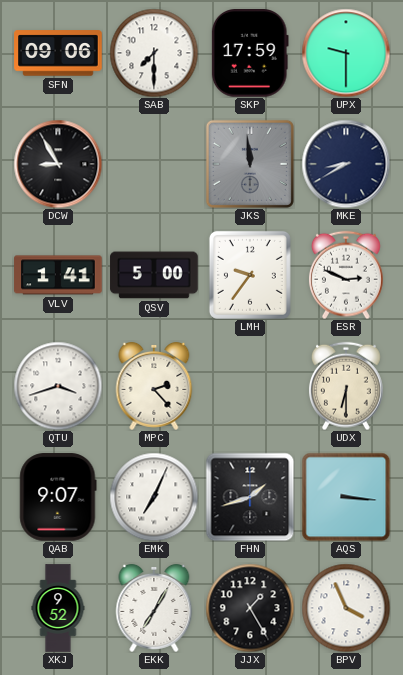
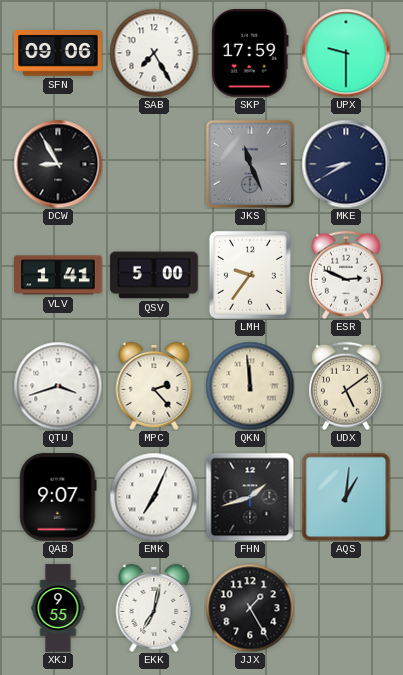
SAB: 7:30 -> 7:25 (154, 53)
JKS: 11:59 -> 11:26 (250, 164)
QKN: none -> 11:59 (250, 386)
UDX: 6:30 -> 5:09 (346, 386)
AQS: 3:16 -> 1:01 (346, 497)
XKJ: 9:52 -> 9:55 (58, 608)
EKK: 7:05 -> 7:02 (154, 608)
BPV: 3:56 -> none (346, 608)
